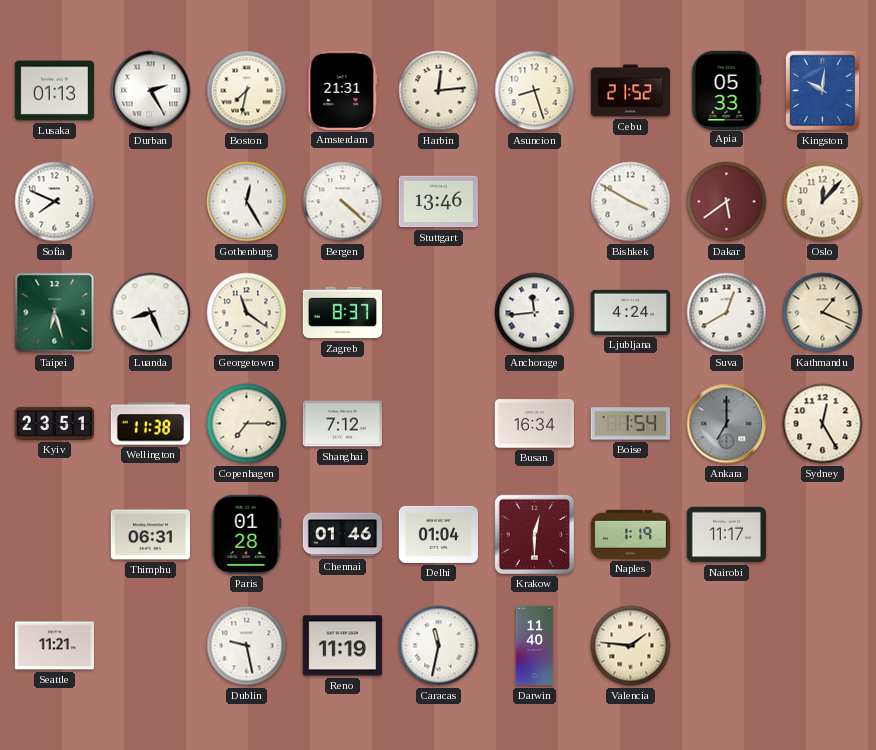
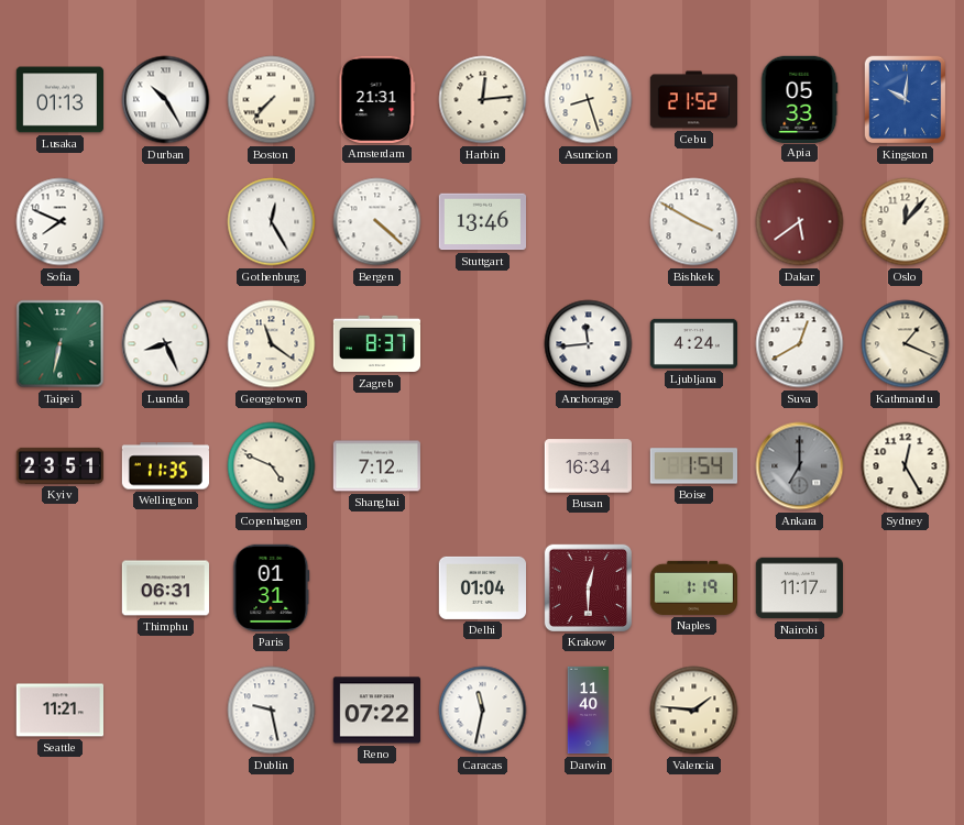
Durban: 2:25 -> 10:25 (166, 100)
Boston: 7:32 -> 7:37 (272, 100)
Taipei: 6:27 -> 6:32 (61, 344)
Wellington: 11:38 -> 11:35 (165, 466)
Copenhagen: 7:15 -> 4:49 (272, 466)
Paris: 01:28 -> 01:31 (272, 587)
Chennai: 01:46 -> none (342, 535)
Reno: 11:19 -> 07:22 (376, 711)
